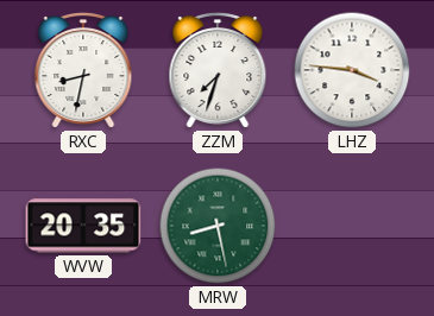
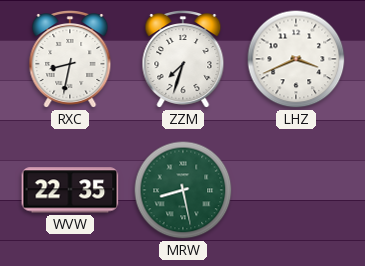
LHZ: 3:46 -> 3:41 (296, 59)
WVW: 20:35 -> 22:35 (70, 190)
